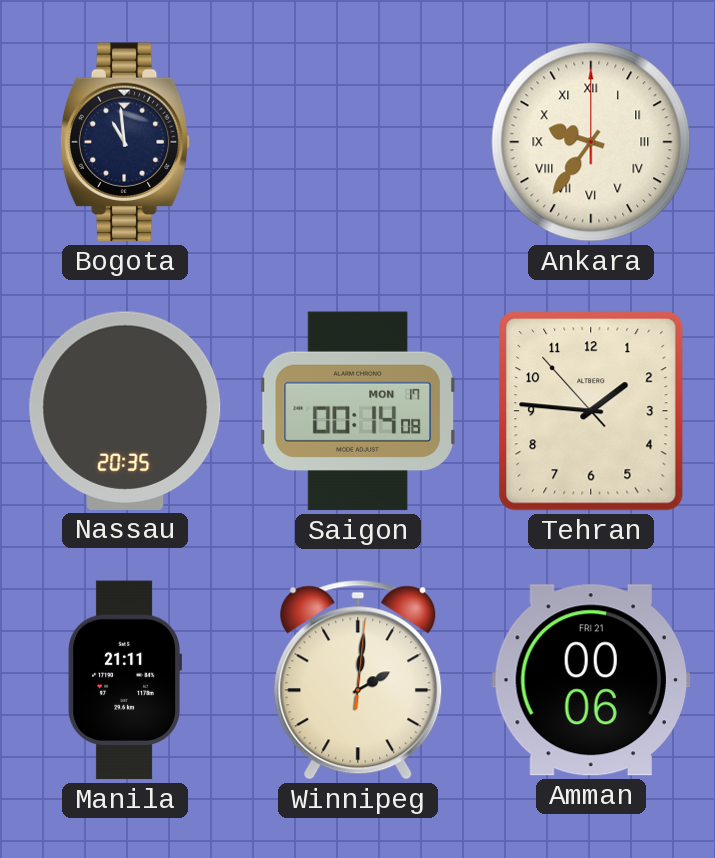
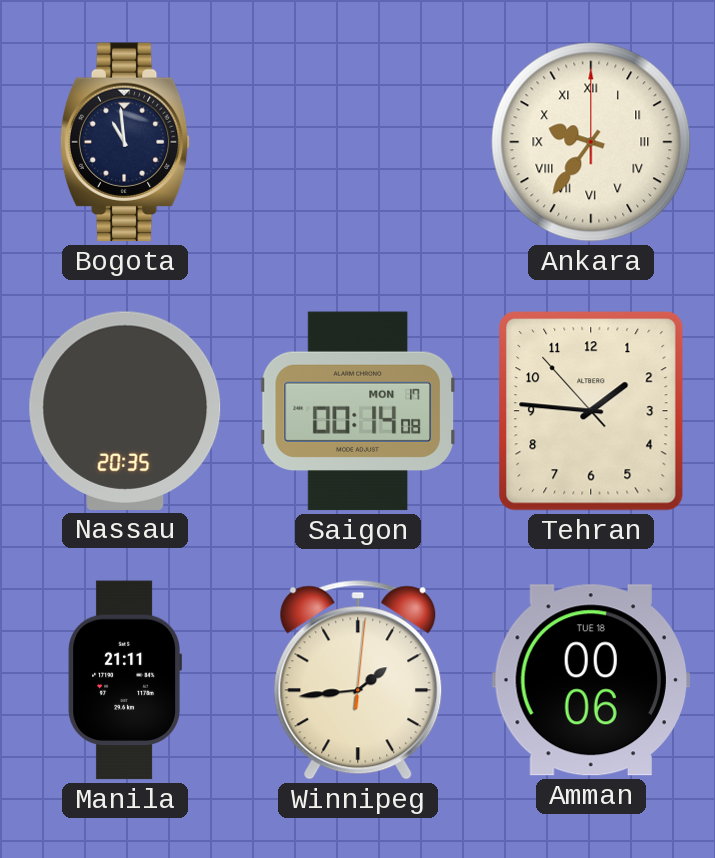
Winnipeg: 2:01 -> 1:44 (358, 680)
Amman date: FRI 21 -> TUE 18 (590, 680)
